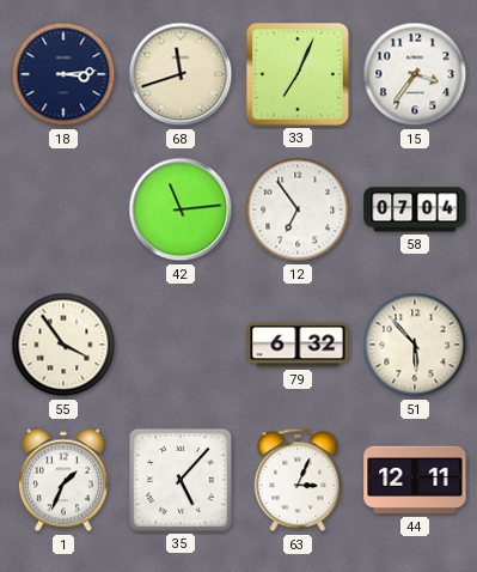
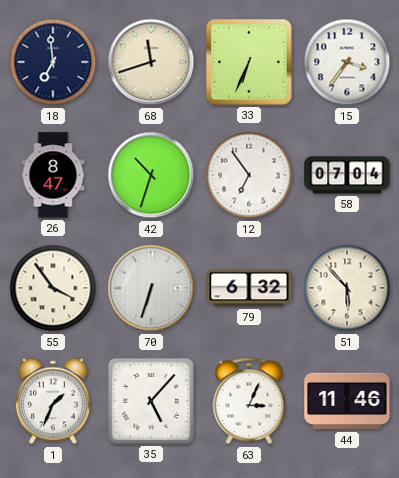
18: 3:14 -> 6:59 (53, 62)
33: 7:04 -> 6:34 (249, 62)
26: none -> 8:47 (53, 175)
42: 11:14 -> 10:33 (151, 175)
70: none -> 6:33 (151, 288)
44: 12:11 -> 11:46 (347, 401)
